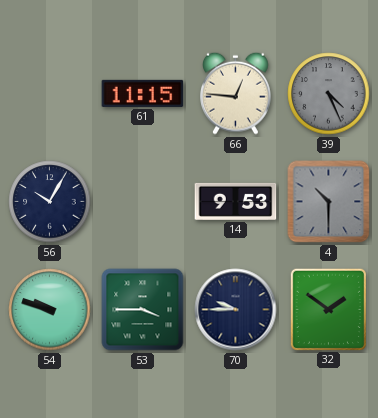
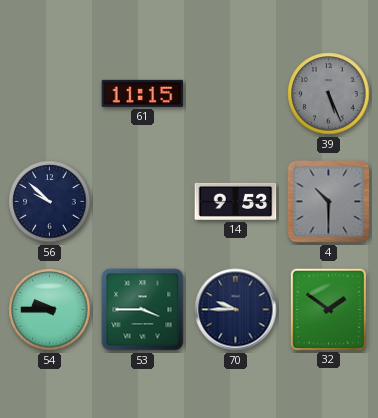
66: 12:46 -> none (236, 93)
39: 4:26 -> 5:26 (329, 94)
56: 10:05 -> 9:52 (50, 202)
54: 9:48 -> 9:45 (50, 310)
